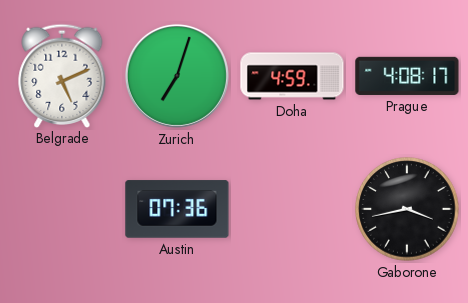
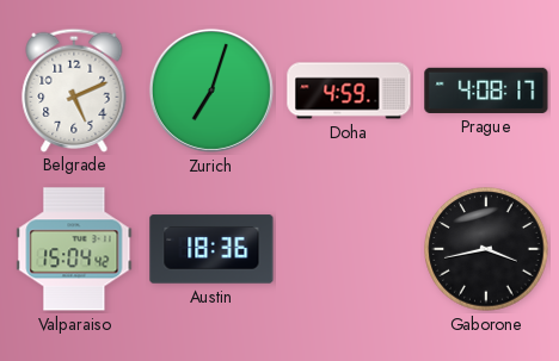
Valparaiso: none -> 15:04 (74, 249)
Austin: 07:36 -> 18:36 (211, 249)
